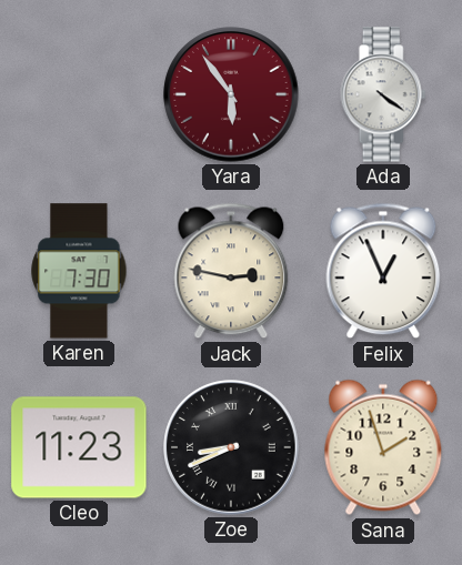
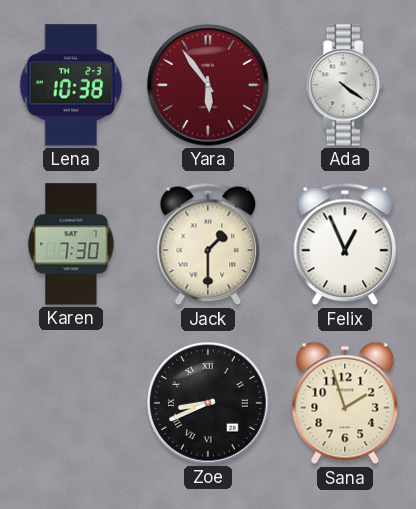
Lena: none -> 10:38 (71, 85)
Jack: 2:47 -> 1:30 (208, 244)
Cleo: 11:23 -> none (79, 447)
